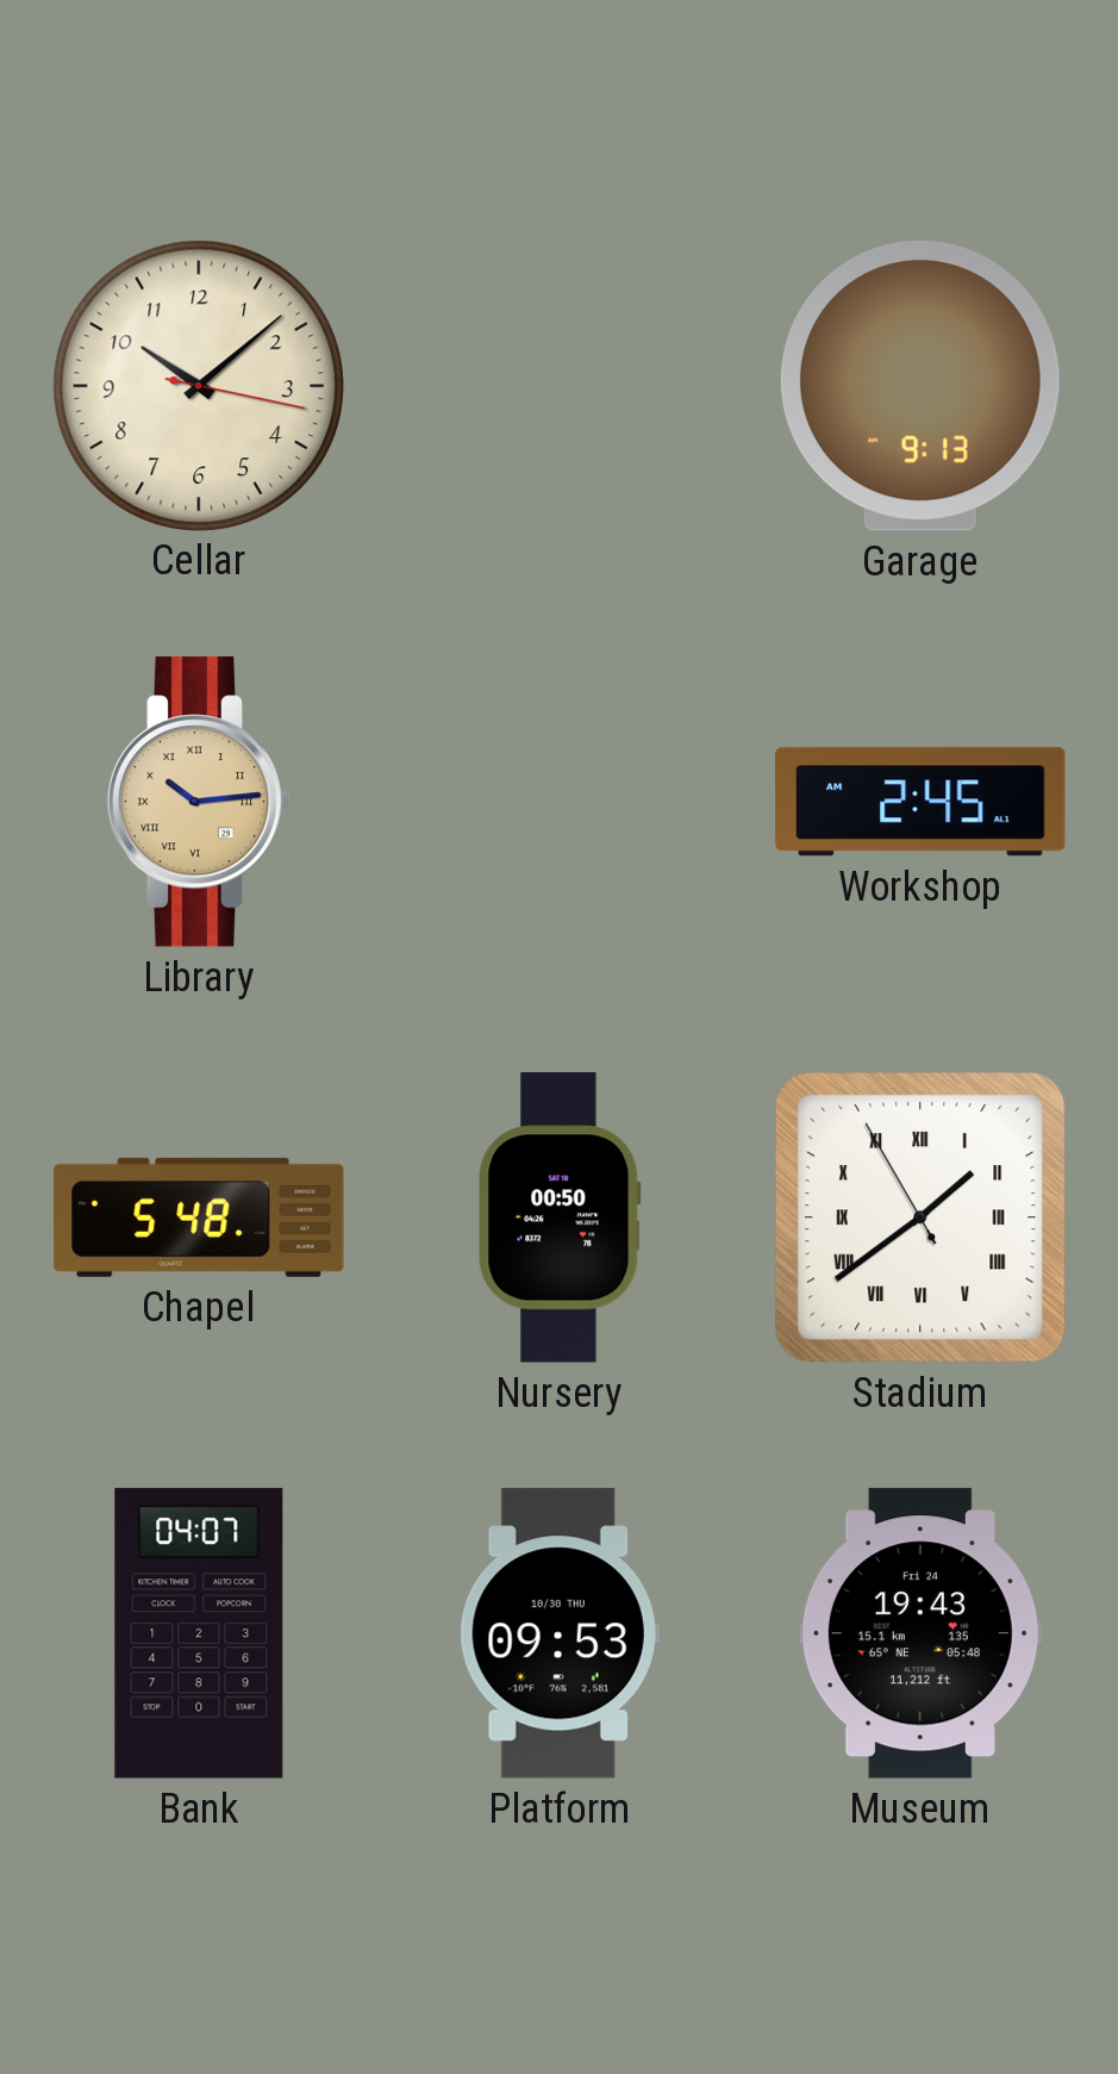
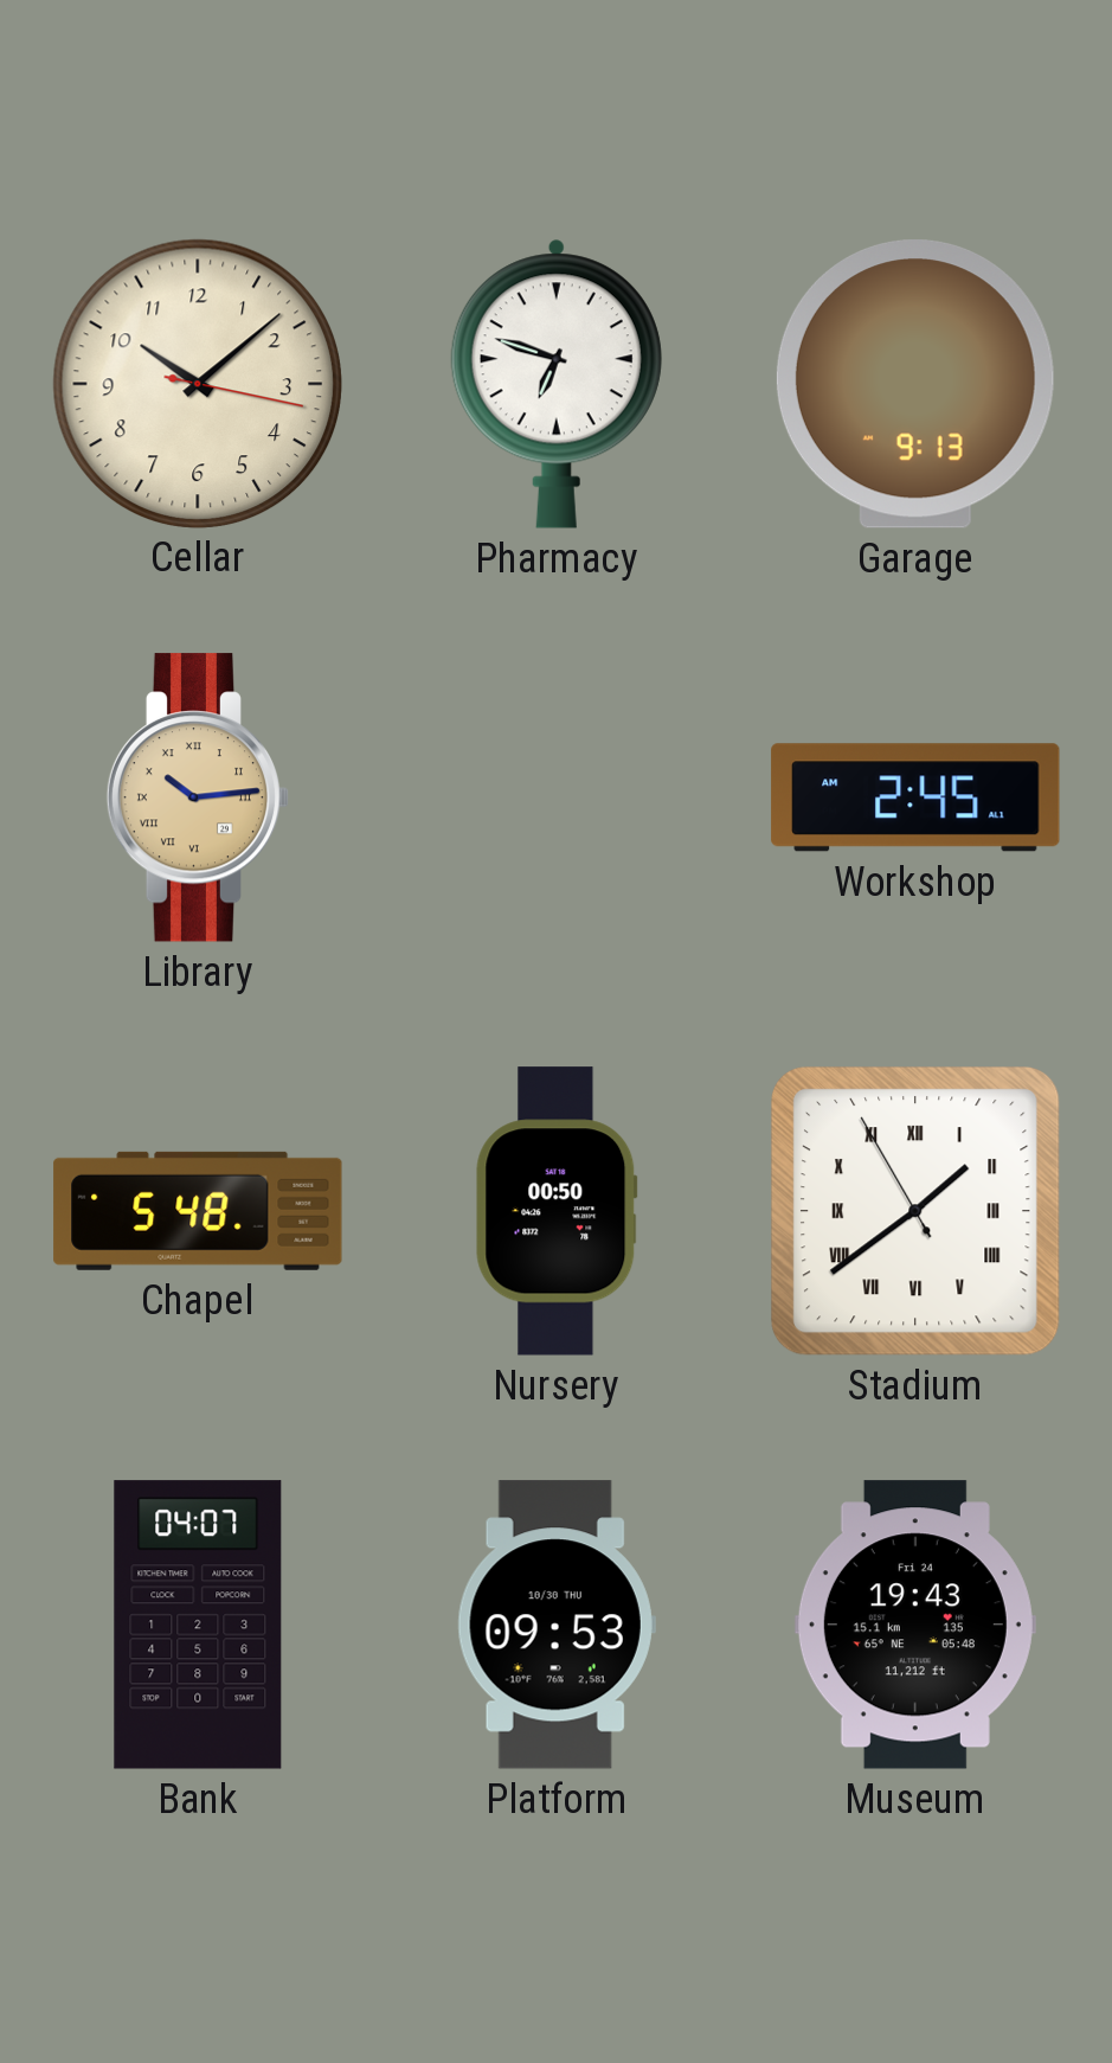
Pharmacy: none -> 6:48 (557, 384)
